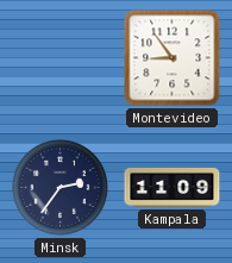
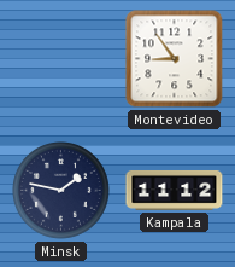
Minsk: 2:36 -> 1:47 (61, 191)
Kampala: 11:09 -> 11:12 (175, 190)
